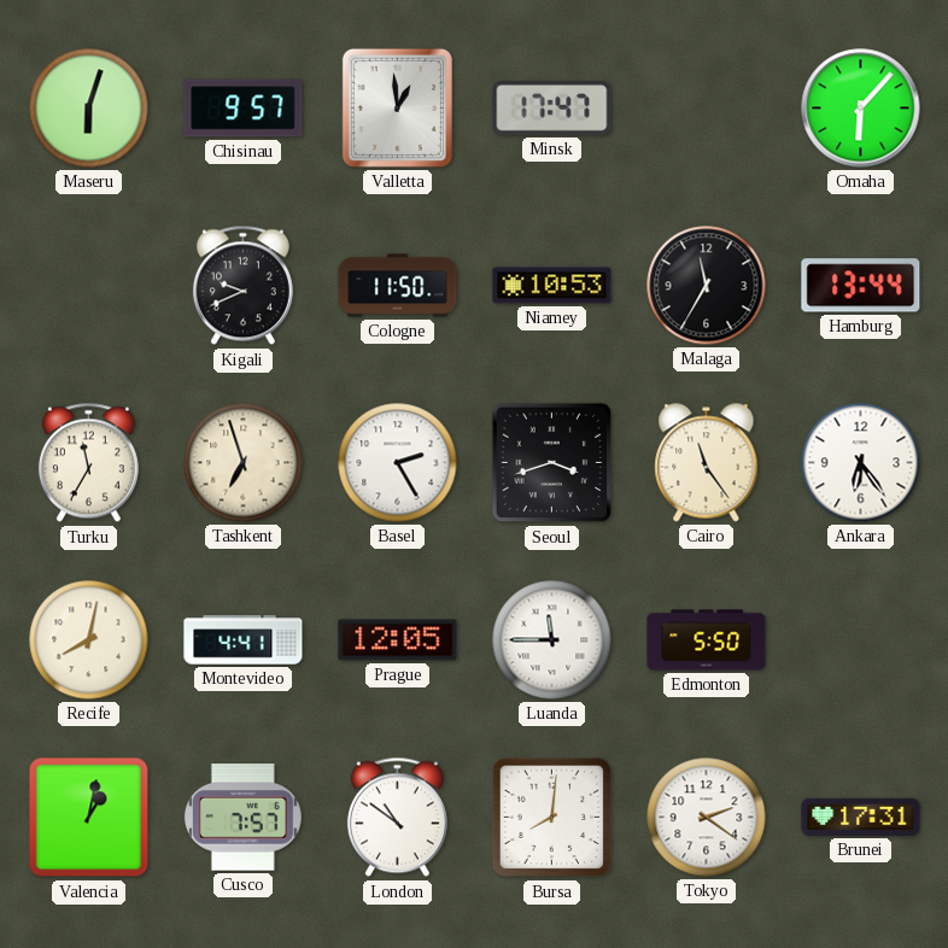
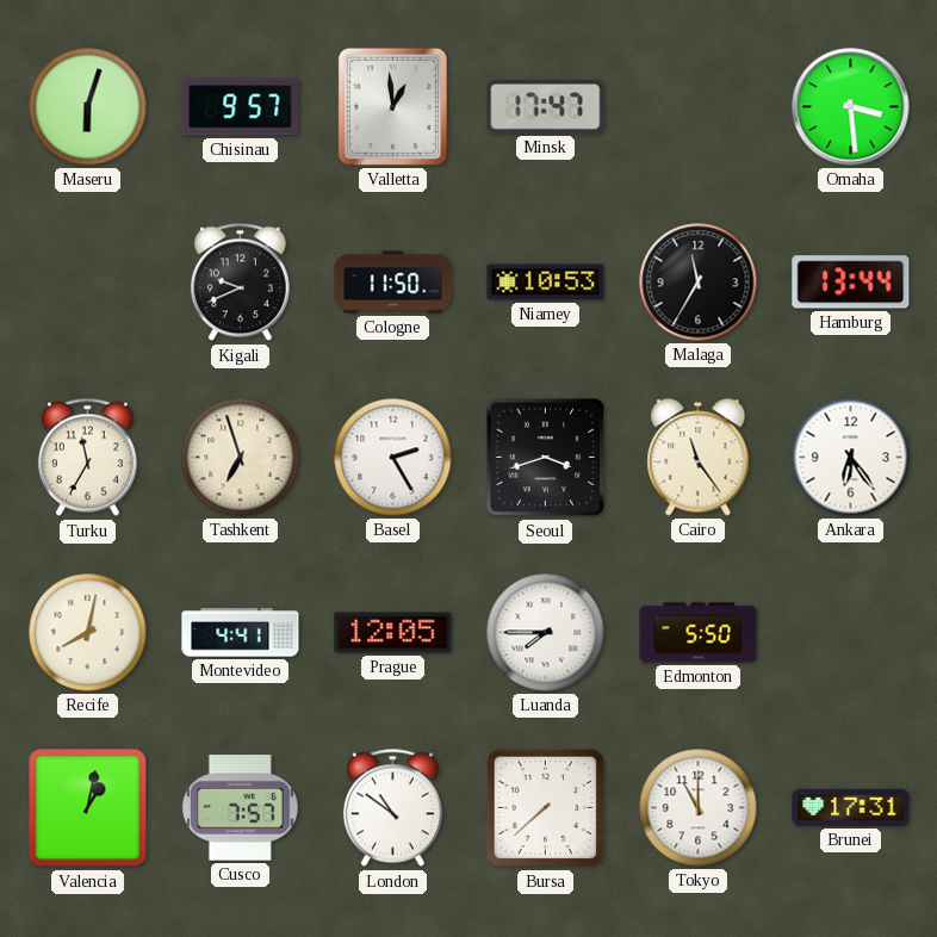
Omaha: 6:07 -> 3:29 (851, 107)
Luanda: 11:45 -> 7:45 (546, 633)
Bursa: 8:01 -> 7:38 (546, 808)
Tokyo: 2:21 -> 11:00 (699, 808)
